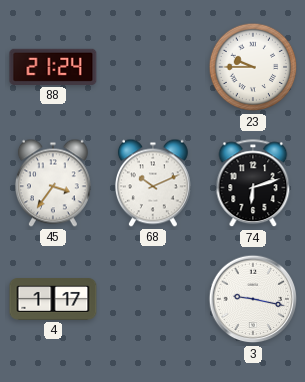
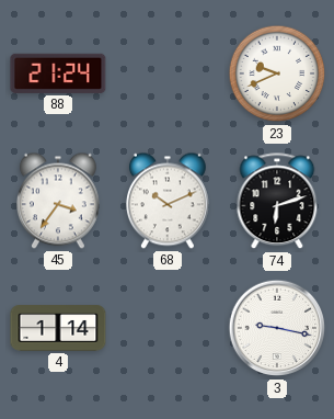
23: 9:45 -> 9:41 (277, 73)
4: 1:17 -> 1:14 (58, 328)
